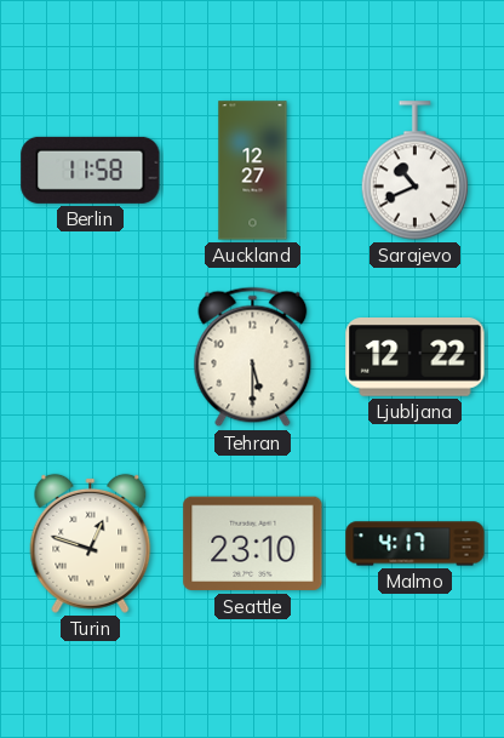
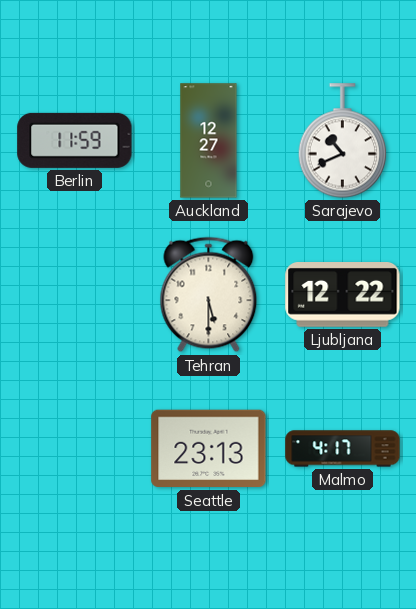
Berlin: 11:58 -> 11:59 (75, 140)
Turin: 12:48 -> none (91, 543)
Seattle: 23:10 -> 23:13 (209, 449)
